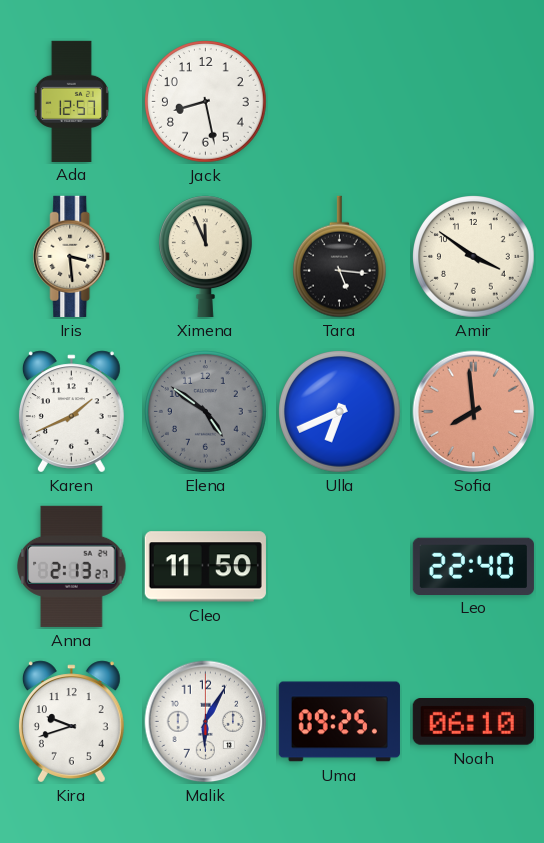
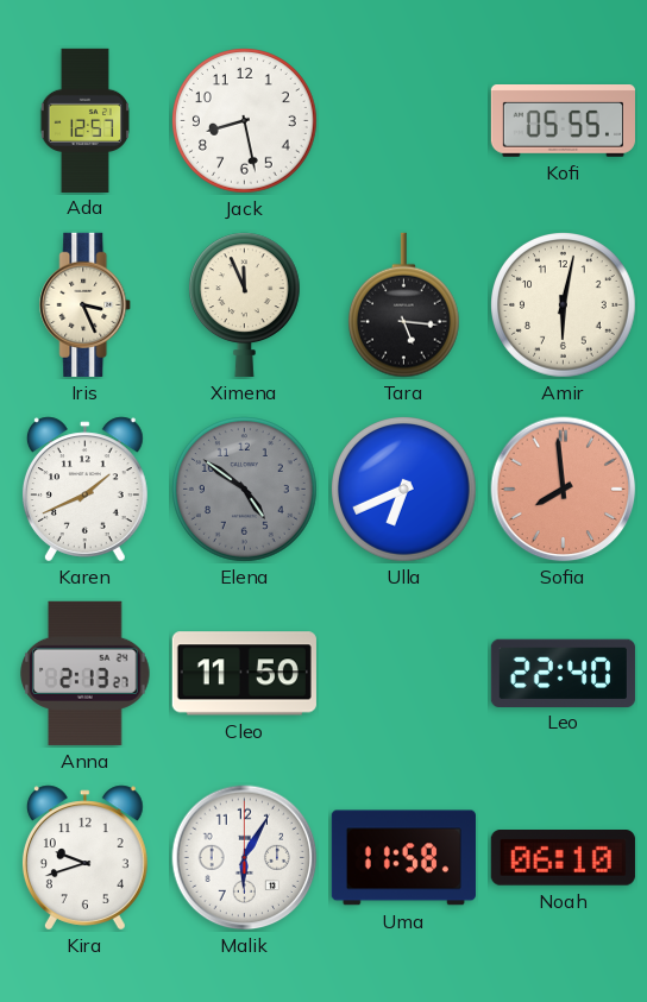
Kofi: none -> 05:55 (563, 121)
Iris: 3:29 -> 3:26 (86, 304)
Amir: 3:51 -> 6:02 (564, 305)
Uma: 09:25 -> 11:58 (403, 858)
